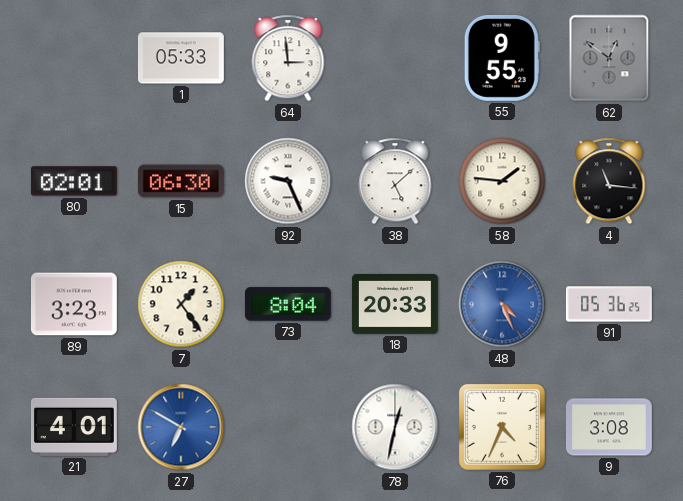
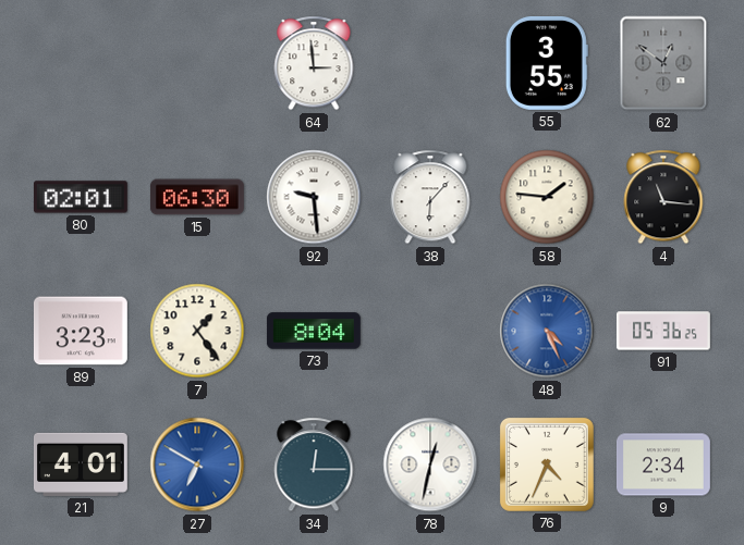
1: 05:33 -> none (181, 58)
55: 9:55 -> 3:55 (547, 63)
92: 9:26 -> 9:29 (314, 197)
38: 5:08 -> 6:07 (430, 197)
18: 20:33 -> none (395, 305)
34: none -> 12:15 (314, 465)
9: 3:08 -> 2:34 (663, 465)
